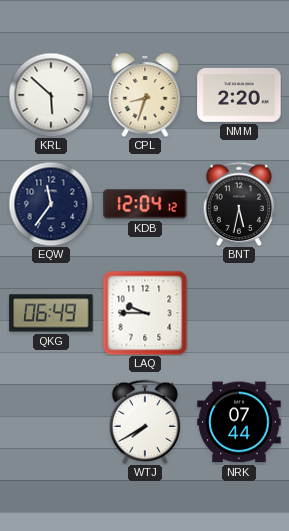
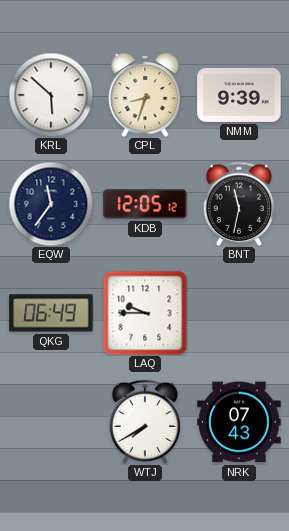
NMM: 2:20 -> 9:39 (239, 95)
KDB: 12:04 -> 12:05 (145, 204)
BNT: 5:32 -> 11:32 (239, 203)
NRK: 07:44 -> 07:43 (239, 422)
